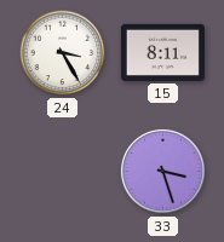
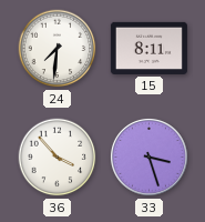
24: 3:25 -> 7:31 (58, 49)
36: none -> 3:53 (58, 158)
